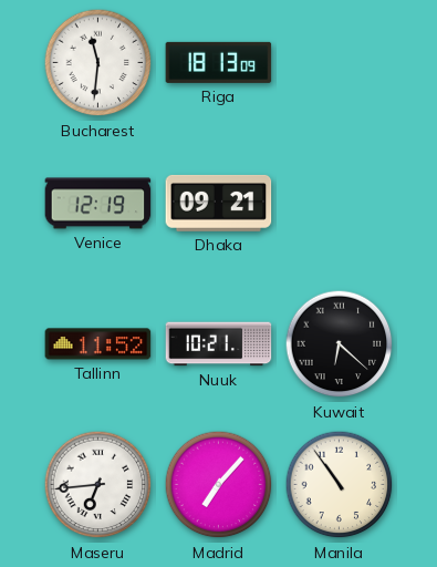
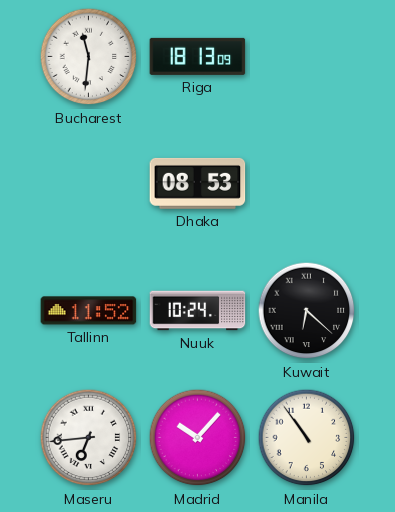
Venice: 12:19 -> none (98, 204)
Dhaka: 09:21 -> 08:53 (198, 183)
Nuuk: 10:21 -> 10:24 (198, 311)
Madrid: 7:07 -> 10:07 (198, 438)
